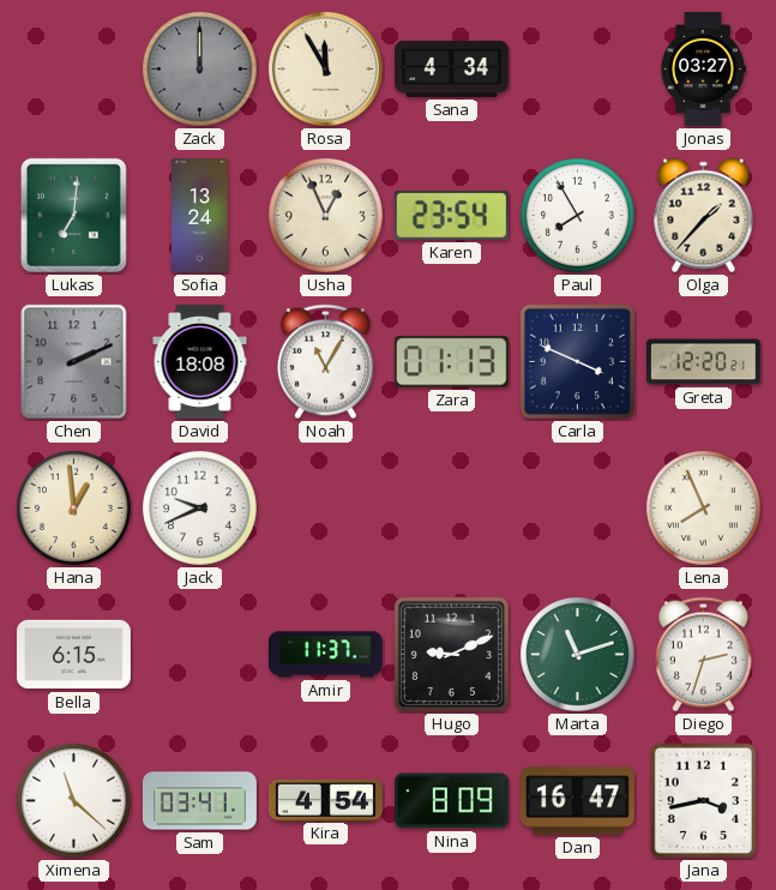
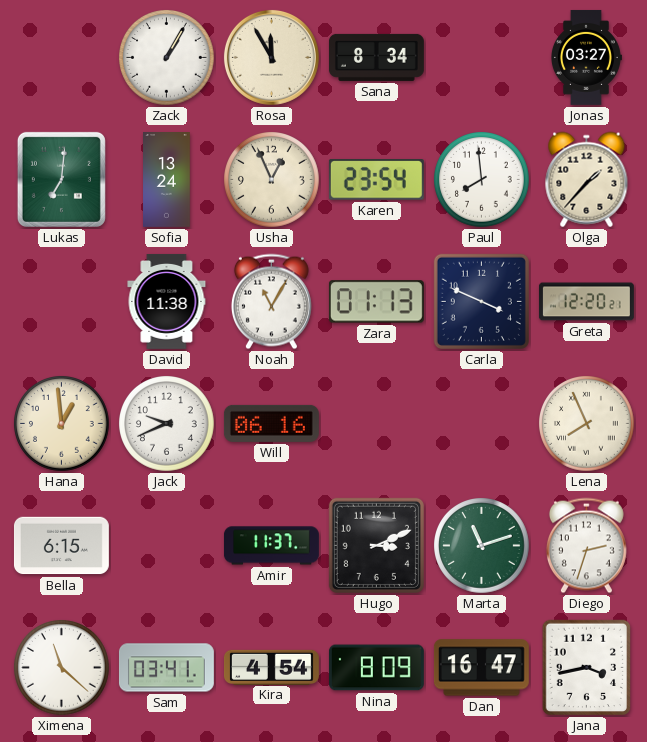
Zack: 12:00 -> 1:05 (167, 58)
Zack dial: grey -> white (167, 58)
Sana: 4:34 -> 8:34 (376, 57)
Paul: 7:55 -> 7:59 (482, 180)
Chen: 2:11 -> none (74, 362)
David: 18:08 -> 11:38 (167, 301)
Will: none -> 06:16 (271, 423)
Hugo: 9:11 -> 3:11 (376, 545)
